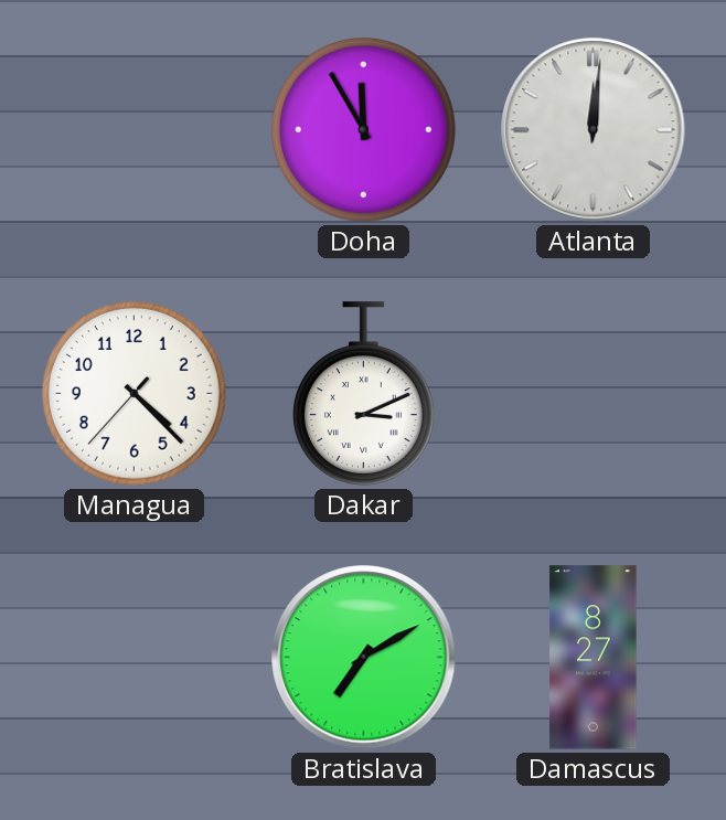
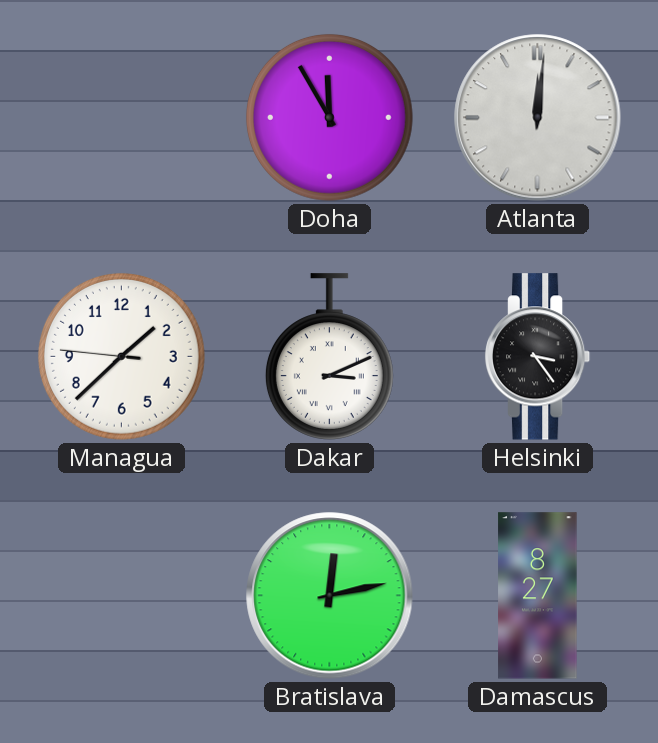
Managua: 4:22 -> 1:37 (121, 356)
Helsinki: none -> 3:24 (538, 357)
Bratislava: 7:10 -> 12:13 (330, 596)
